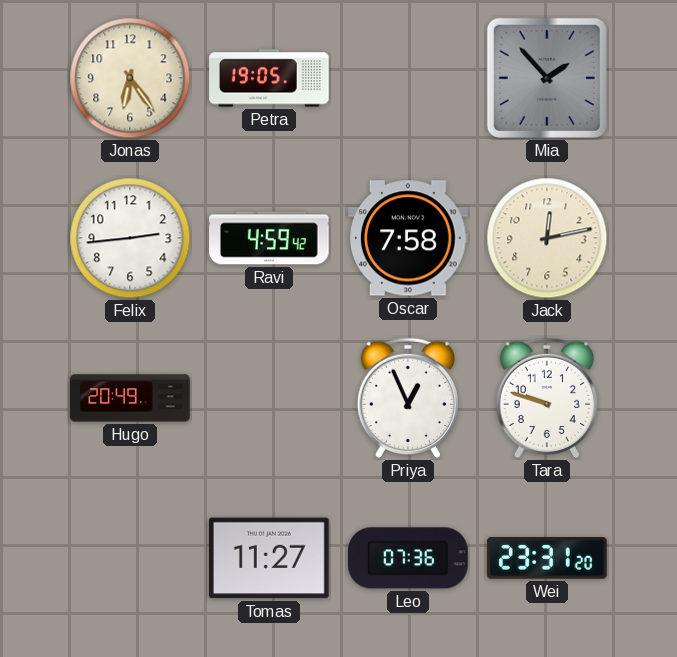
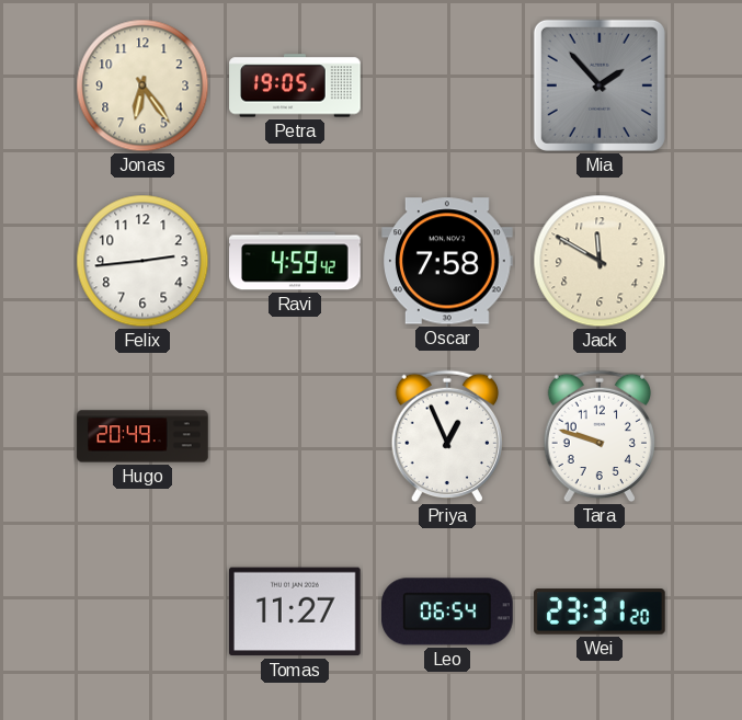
Jack: 12:13 -> 11:50 (600, 261)
Leo: 07:36 -> 06:54 (448, 612)
